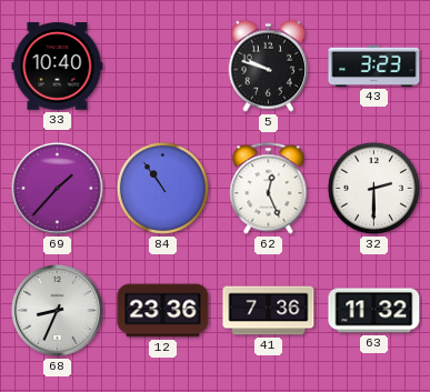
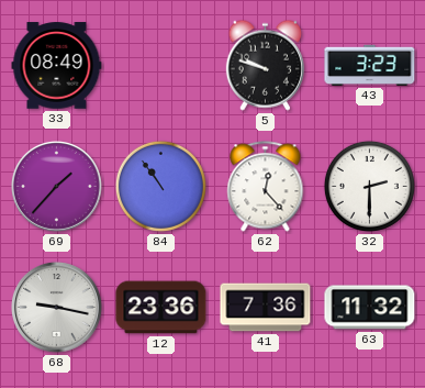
33: 10:40 -> 08:49 (57, 66)
62: 12:26 -> 12:23 (266, 187)
68: 8:34 -> 9:17 (56, 307)
